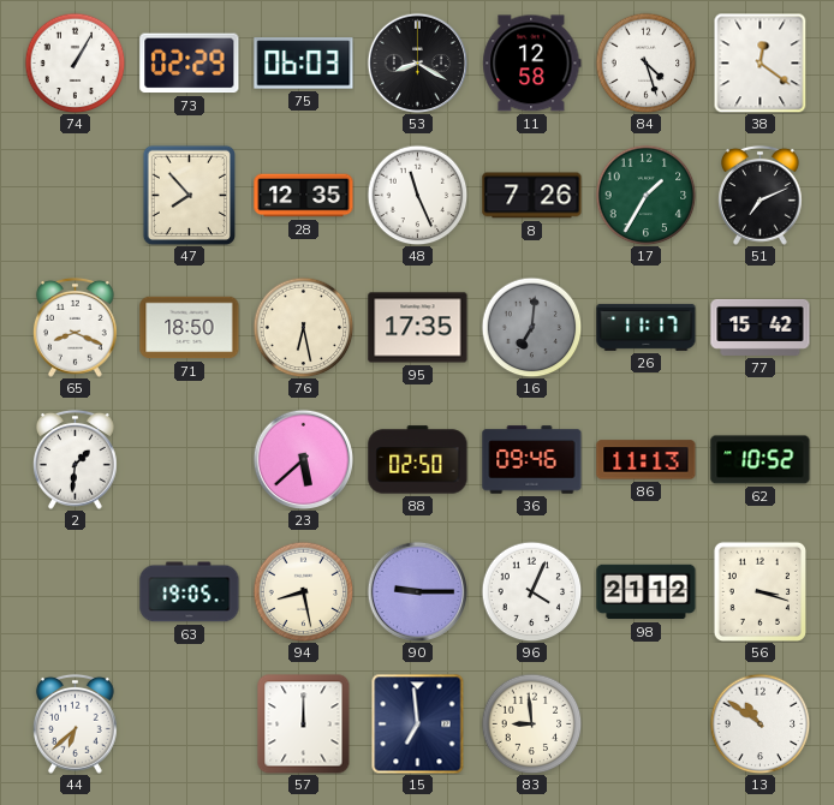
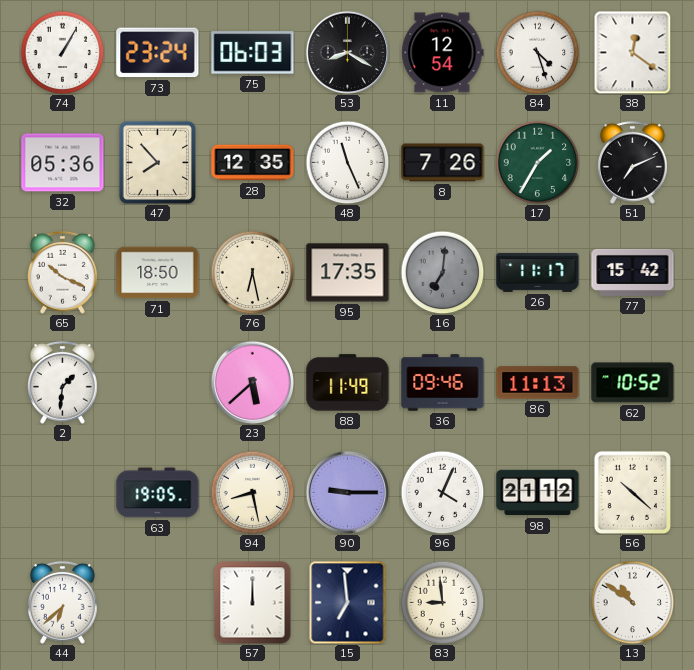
73: 02:29 -> 23:24 (158, 53)
11: 12:58 -> 12:54 (443, 53)
32: none -> 05:36 (63, 163)
65: 8:19 -> 10:19 (62, 272)
88: 02:50 -> 11:49 (348, 383)
56: 3:18 -> 10:22 (632, 492)
